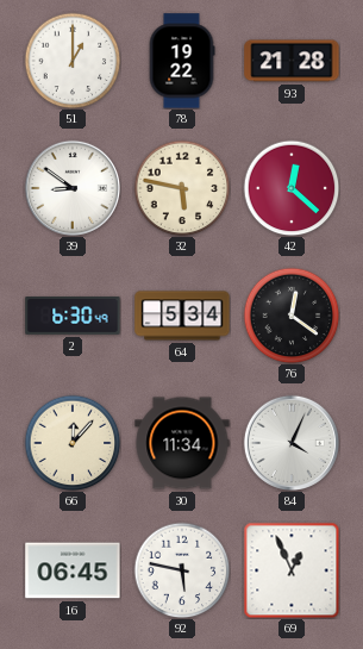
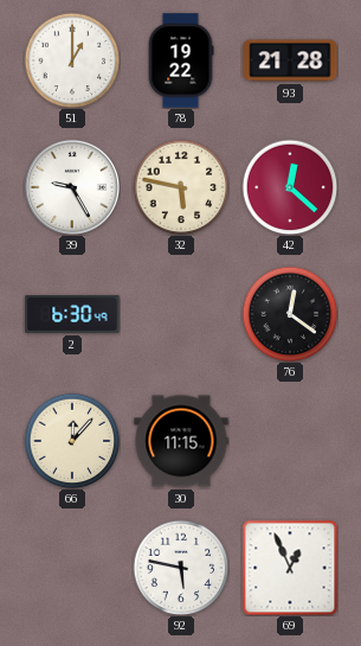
39: 8:51 -> 9:25 (71, 186)
64: 5:34 -> none (182, 316)
30: 11:34 -> 11:15 (181, 441)
84: 4:04 -> none (290, 442)
16: 06:45 -> none (73, 570)
